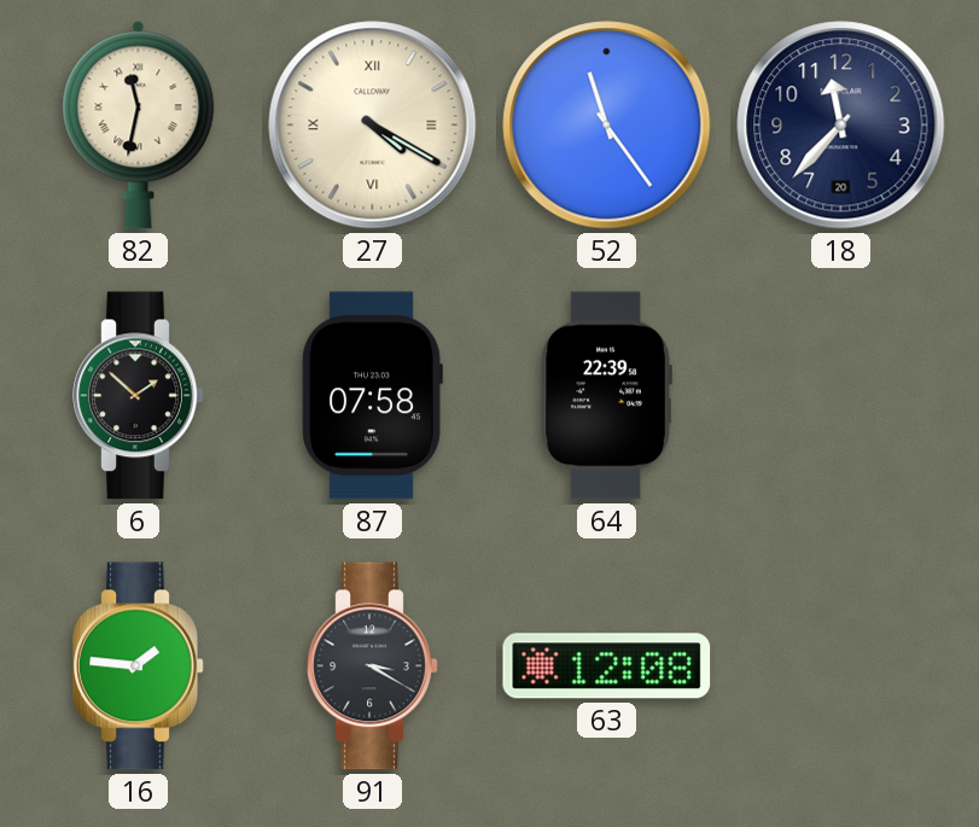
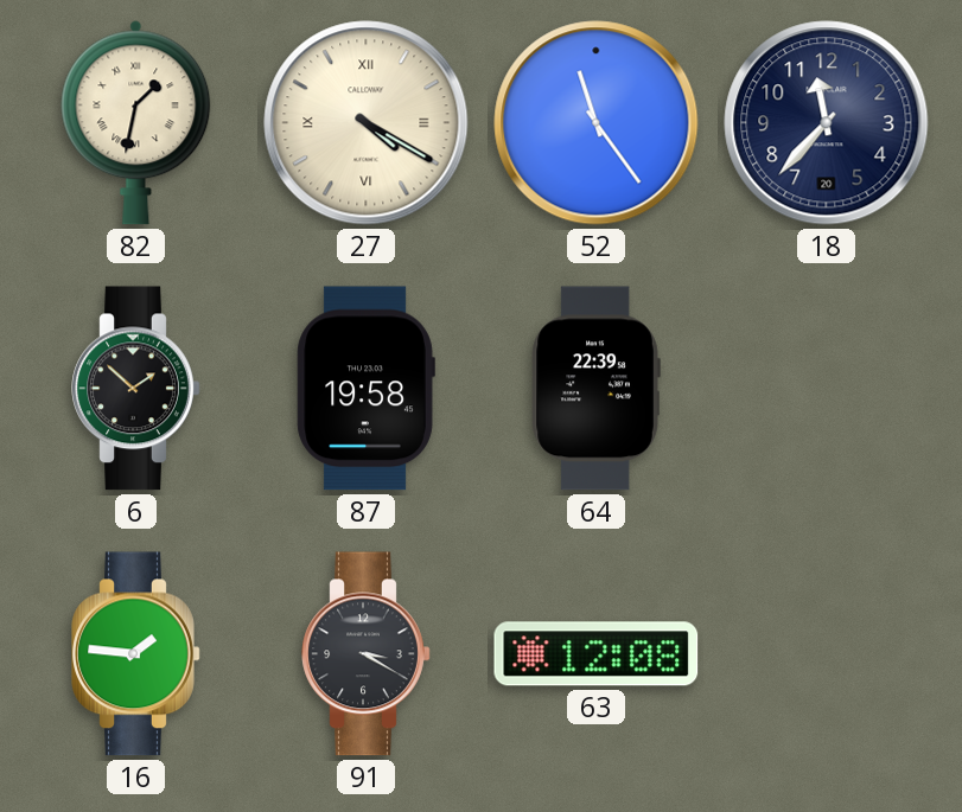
82: 11:32 -> 1:32 (136, 123)
87: 07:58 -> 19:58 (365, 389)
